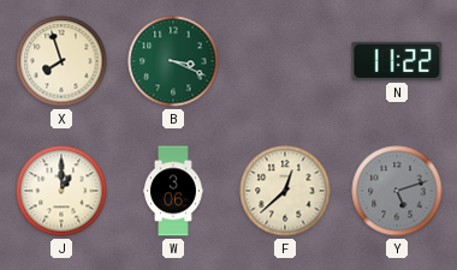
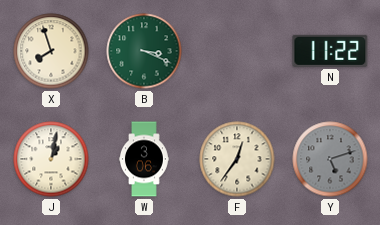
J: 1:00 -> 1:02 (51, 159)
F: 12:38 -> 12:36 (237, 159)
